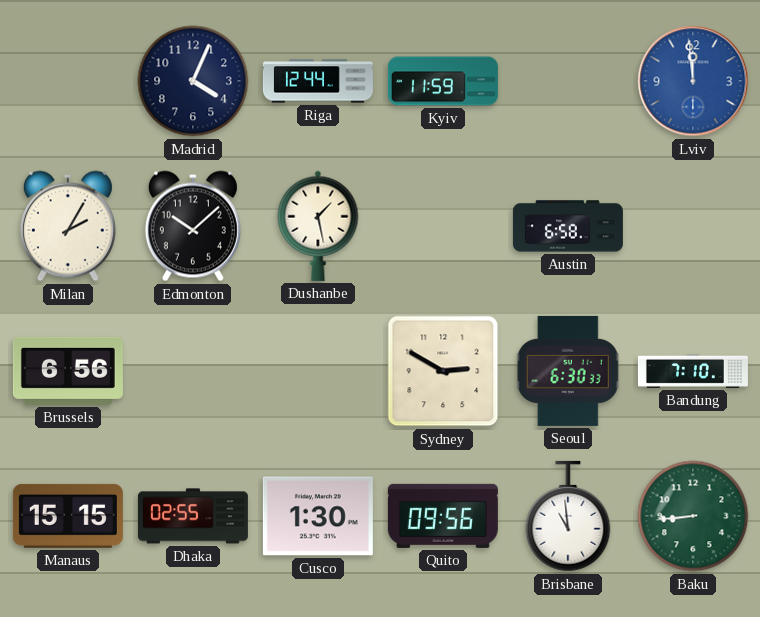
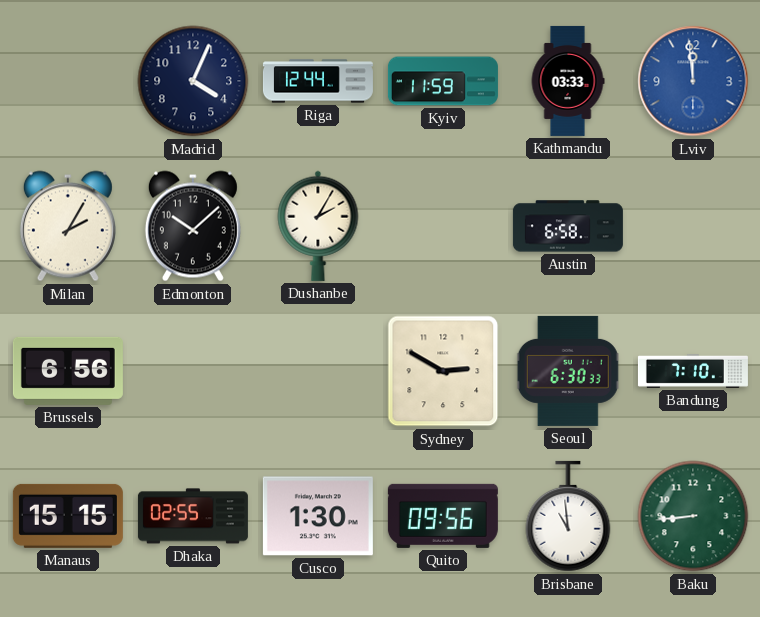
Kathmandu: none -> 03:33 (568, 81)
Dushanbe: 1:28 -> 2:05 (318, 226)
